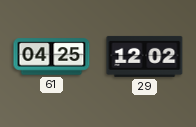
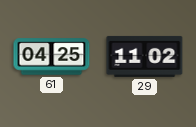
29: 12:02 -> 11:02 (145, 56)
